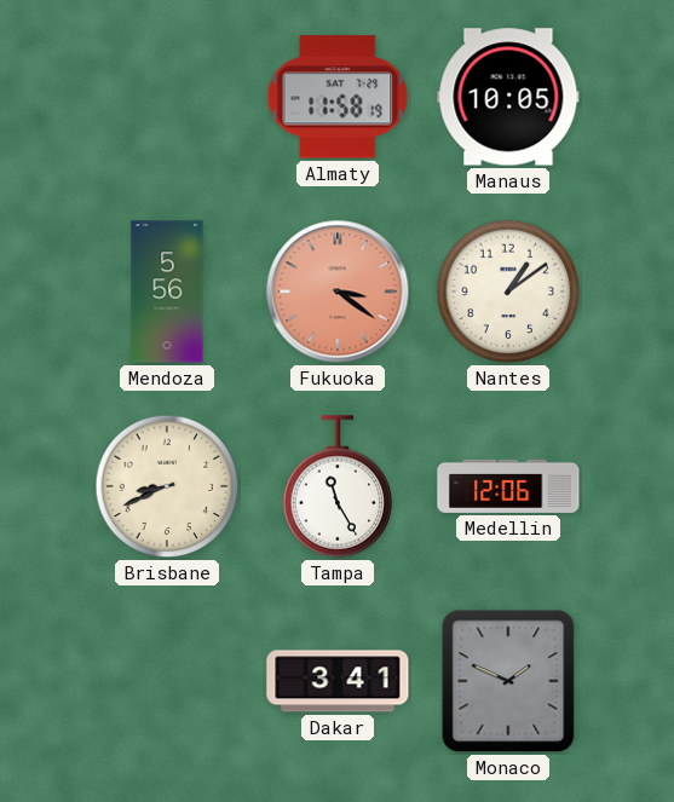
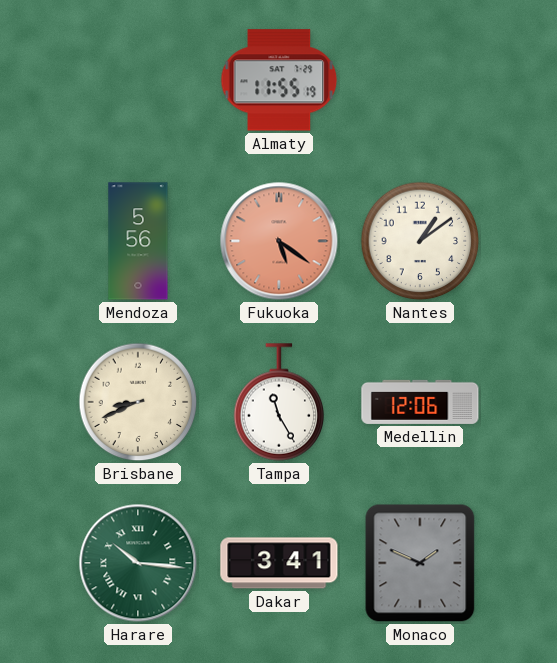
Almaty: 11:58 -> 11:55 (279, 80)
Manaus: 10:05 -> none (508, 97)
Fukuoka: 3:21 -> 5:21 (279, 241)
Harare: none -> 10:16 (138, 563)
